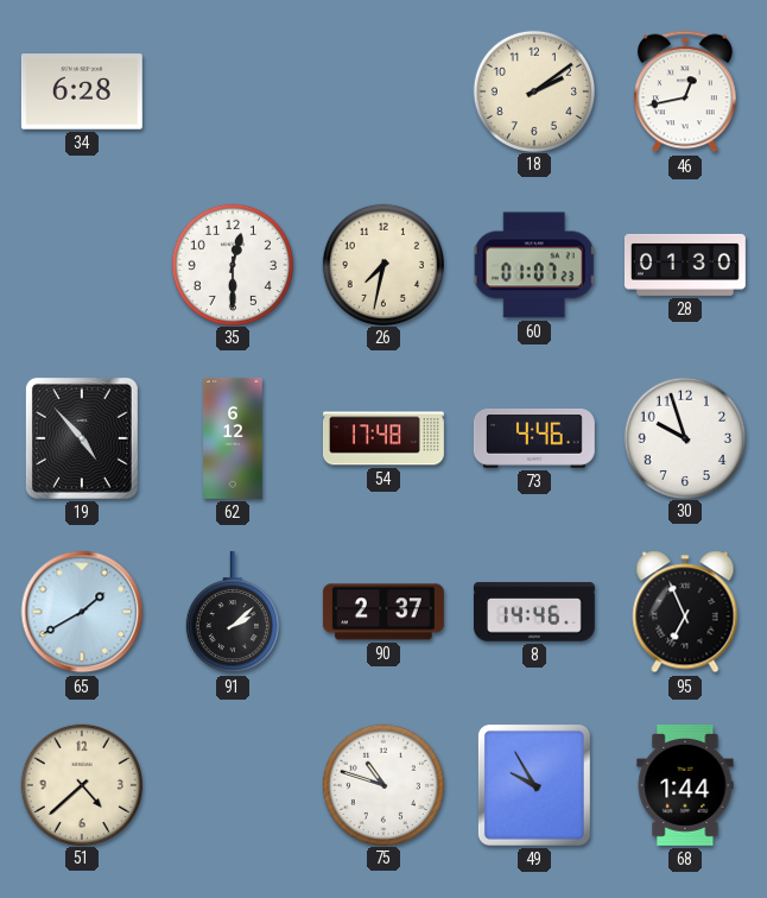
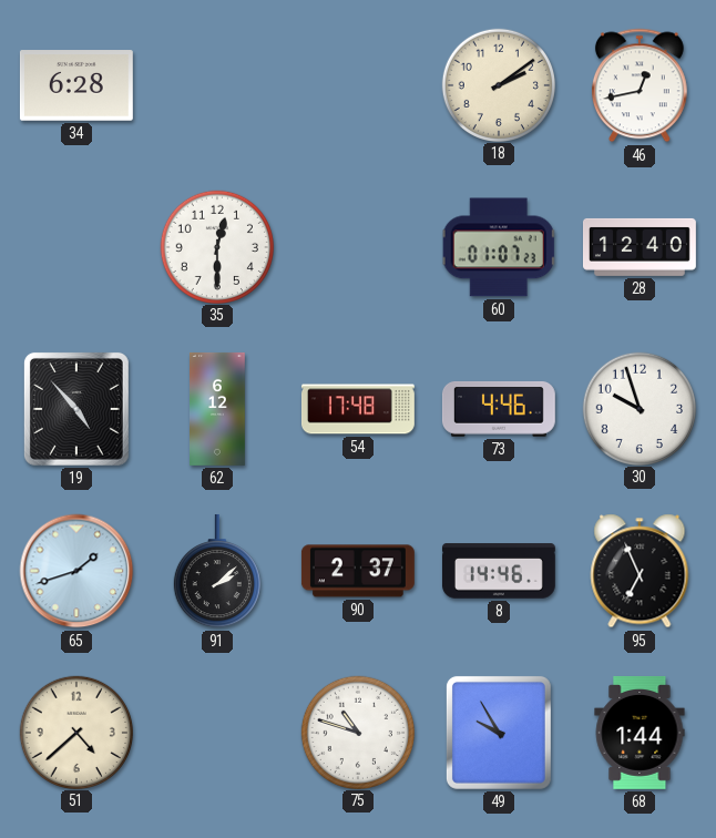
26: 7:32 -> none (382, 264)
28: 01:30 -> 12:40 (640, 247)
65: 1:40 -> 1:42 (76, 571)
